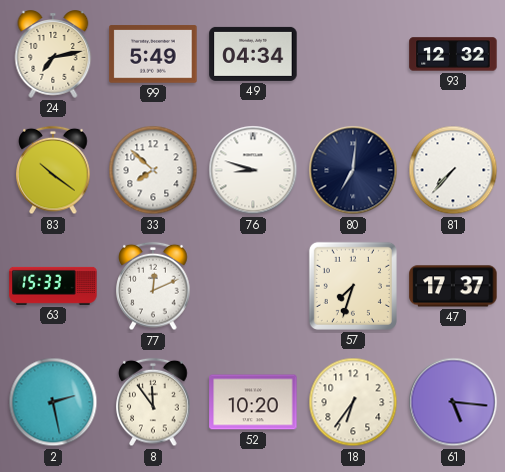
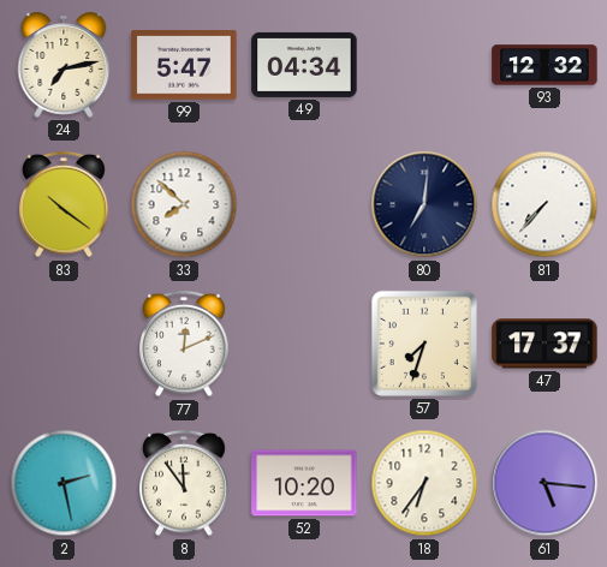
99: 5:49 -> 5:47 (184, 65)
76: 8:48 -> none (253, 170)
63: 15:33 -> none (53, 286)
